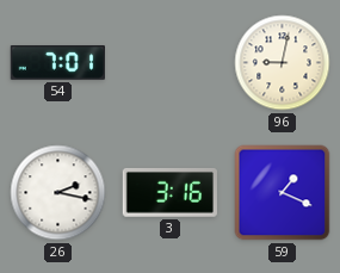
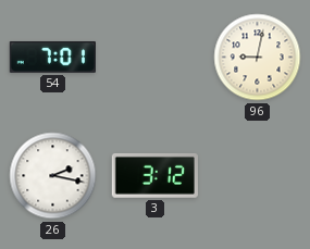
3: 3:16 -> 3:12 (154, 175)
59: 1:19 -> none (283, 193)
